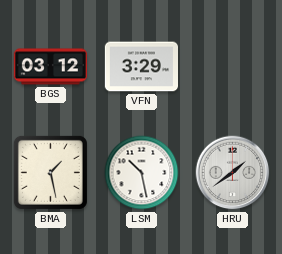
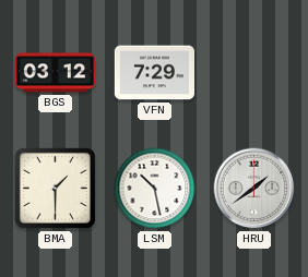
VFN: 3:29 -> 7:29 (154, 73)
BMA: 1:28 -> 1:30 (55, 188)
